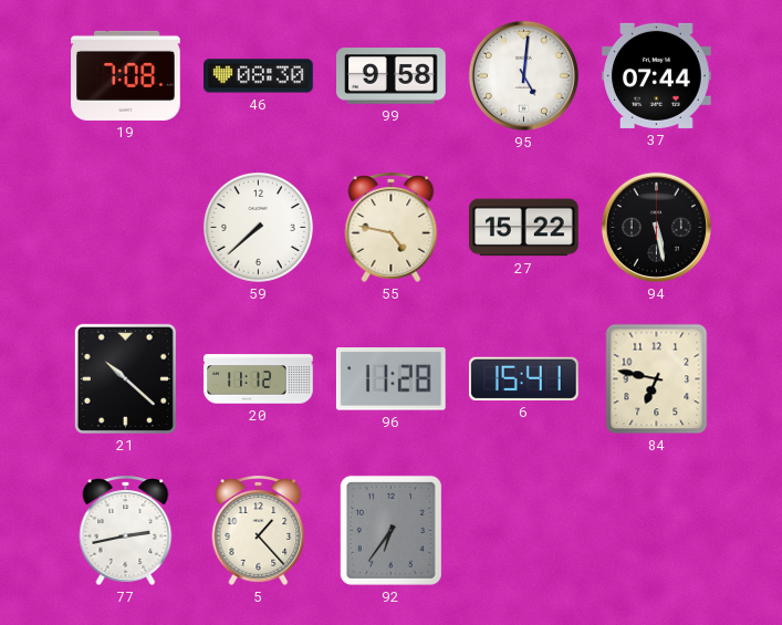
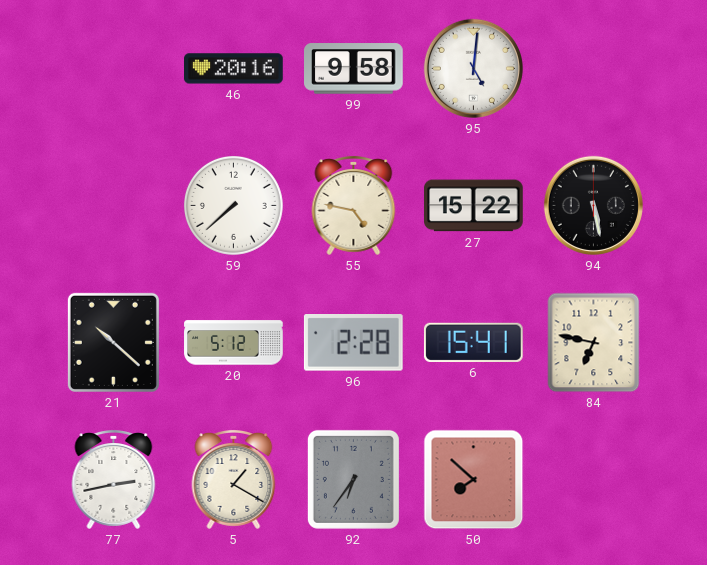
19: 7:08 -> none (126, 75)
46: 08:30 -> 20:16 (234, 69)
37: 07:44 -> none (657, 75)
20: 11:12 -> 5:12 (234, 343)
96: 11:28 -> 2:28 (353, 343)
5: 1:23 -> 1:20 (234, 479)
50: none -> 7:52 (474, 480)
